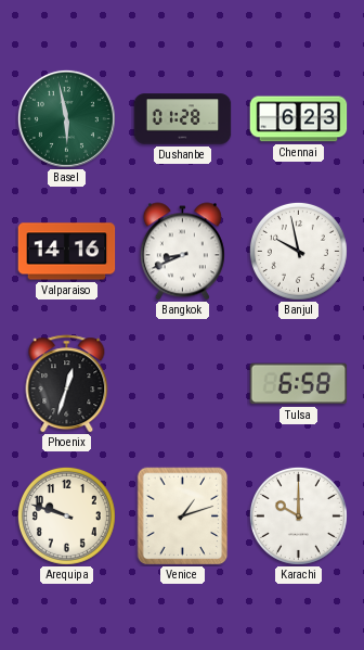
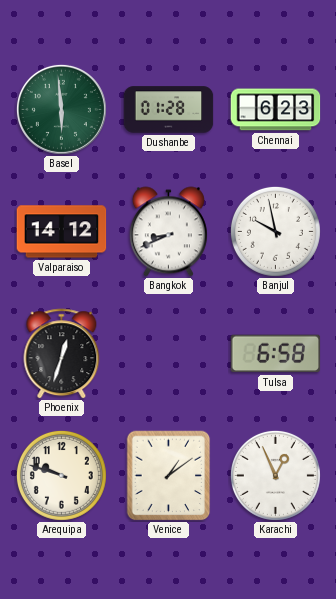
Basel: 5:58 -> 5:59 (61, 109)
Valparaiso: 14:16 -> 14:12 (62, 232)
Venice: 1:12 -> 1:09 (169, 476)
Karachi: 10:00 -> 12:56 (275, 475)
